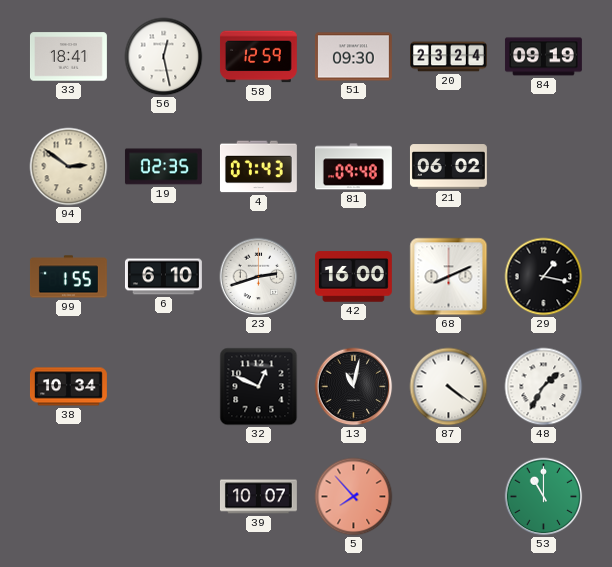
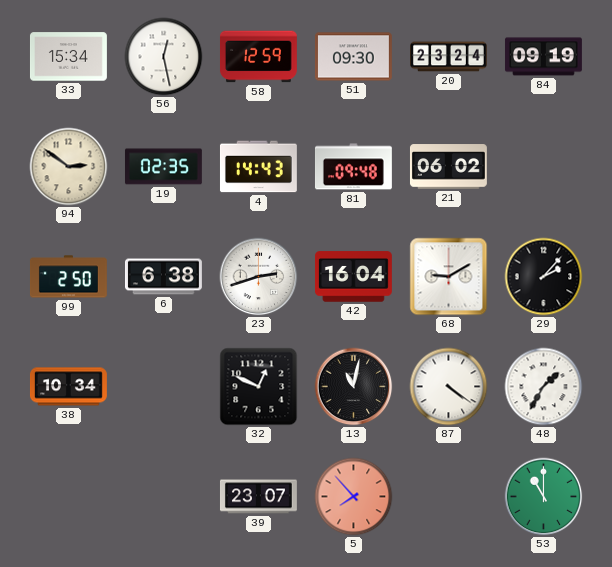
33: 18:41 -> 15:34 (68, 57)
4: 07:43 -> 14:43 (258, 167)
99: 1:55 -> 2:50 (68, 277)
6: 6:10 -> 6:38 (164, 277)
42: 16:00 -> 16:04 (353, 277)
68: 8:11 -> 9:10 (449, 277)
29: 1:17 -> 2:07 (544, 277)
39: 10:07 -> 23:07 (258, 497)
